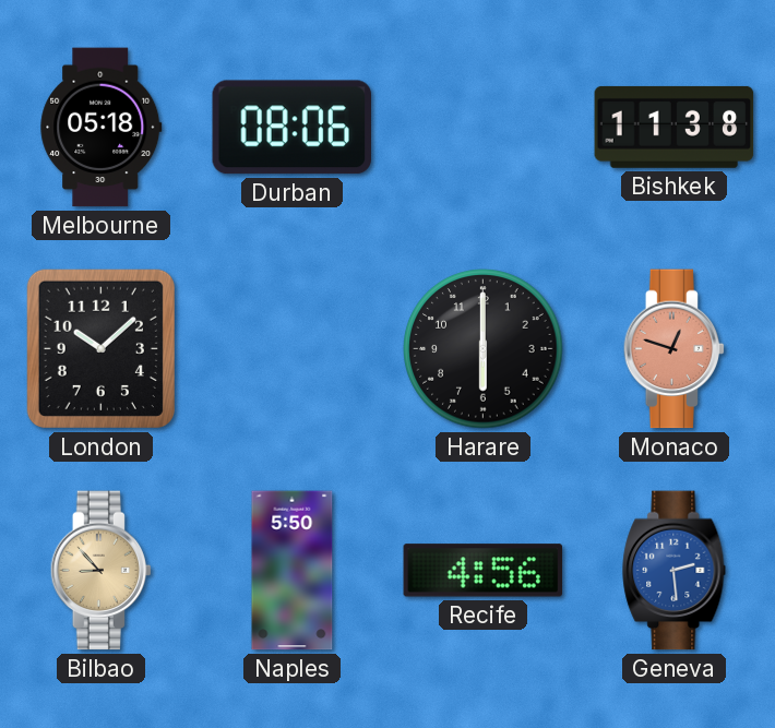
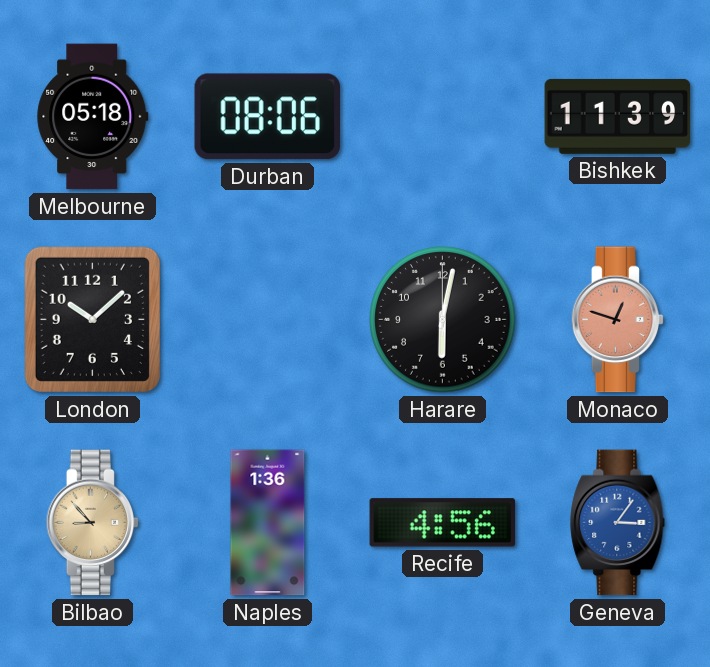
Bishkek: 11:38 -> 11:39 (618, 116)
Harare: 6:00 -> 6:02 (443, 320)
Naples: 5:50 -> 1:36 (268, 523)
Geneva: 2:29 -> 3:06 (618, 523)
